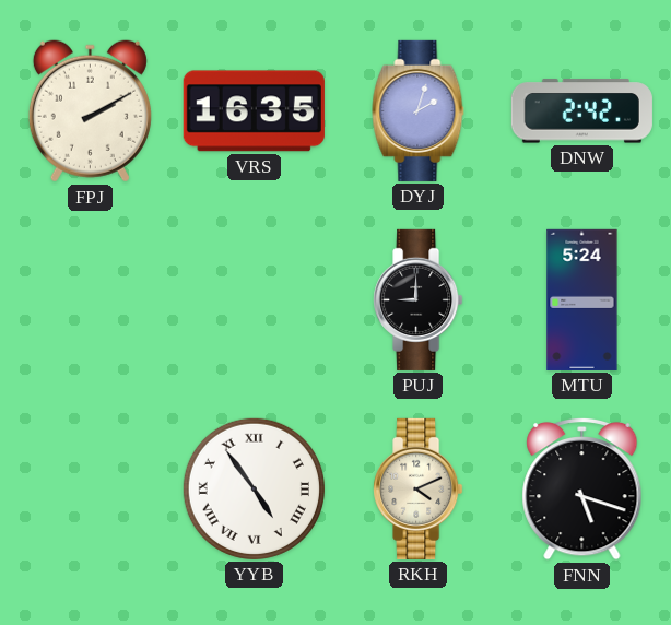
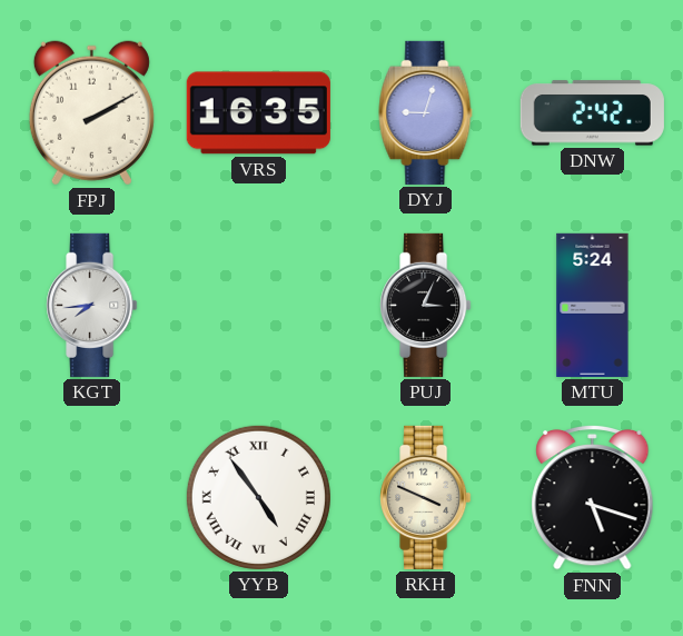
DYJ: 2:03 -> 9:03 (426, 112)
KGT: none -> 7:44 (92, 305)
PUJ: 9:00 -> 3:04 (426, 305)
RKH: 4:11 -> 3:49 (426, 497)
